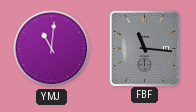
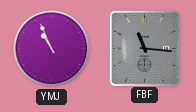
YMJ: 11:01 -> 10:56 (52, 49)
